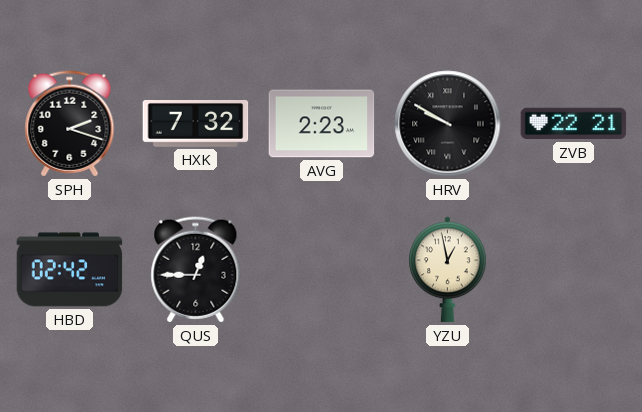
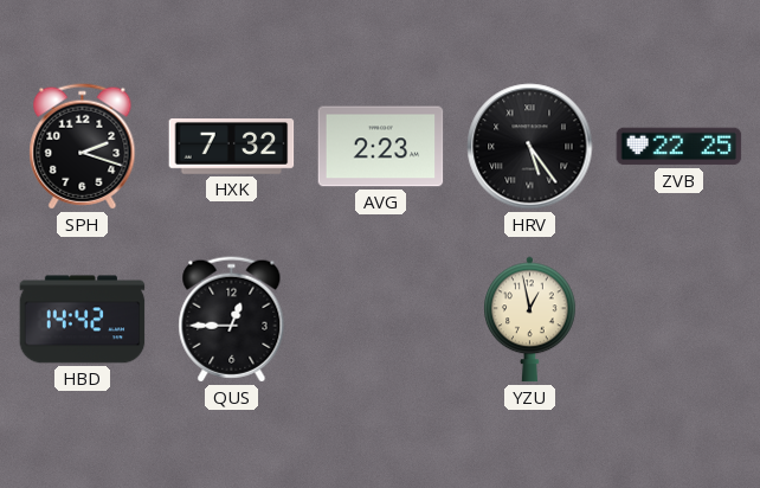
HRV: 9:50 -> 5:24 (530, 147)
ZVB: 22:21 -> 22:25 (680, 147)
HBD: 02:42 -> 14:42 (83, 320)
